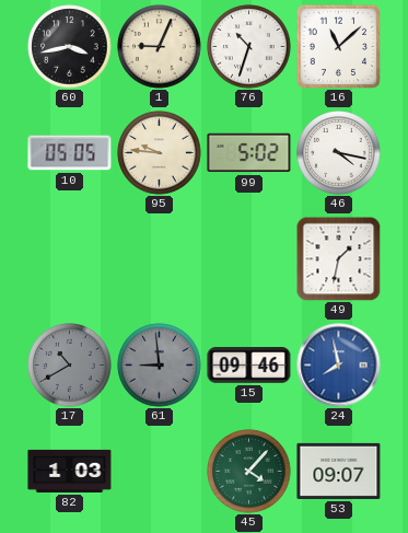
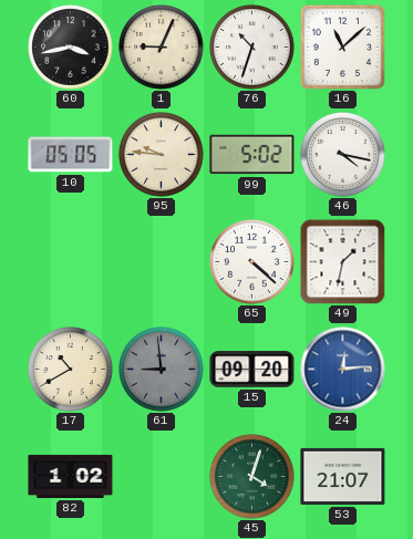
65: none -> 4:22 (252, 262)
17 dial: grey -> cream (71, 370)
15: 09:46 -> 09:20 (252, 370)
24: 7:58 -> 12:14 (343, 370)
82: 1:03 -> 1:02 (71, 476)
45: 4:07 -> 4:03 (252, 477)
53: 09:07 -> 21:07 (343, 476)
